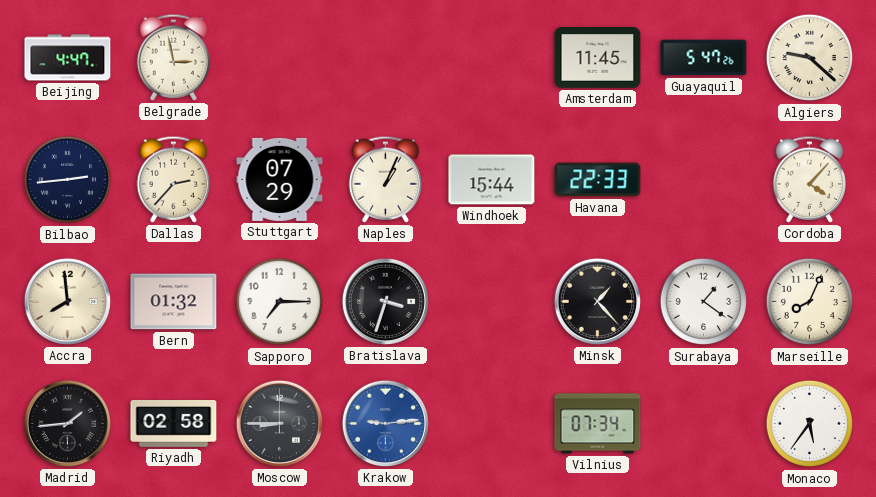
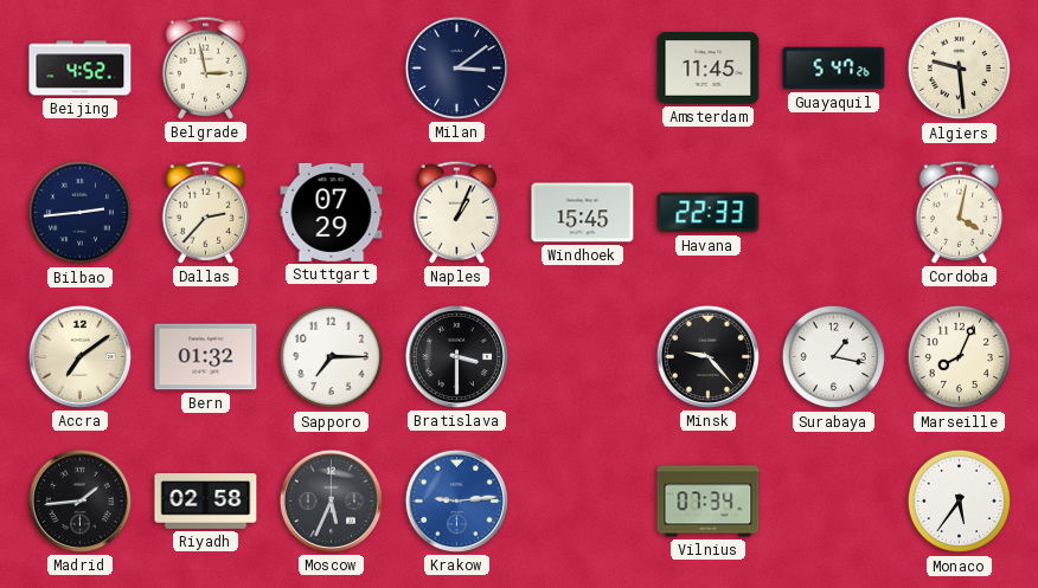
Beijing: 4:47 -> 4:52 (81, 69)
Milan: none -> 3:09 (456, 67)
Algiers: 9:22 -> 9:29 (960, 69)
Windhoek: 15:44 -> 15:45 (583, 213)
Cordoba: 4:07 -> 4:02 (960, 212)
Accra: 7:59 -> 7:09 (79, 356)
Bratislava: 3:33 -> 3:30 (456, 356)
Minsk: 1:23 -> 9:23 (707, 356)
Surabaya: 1:21 -> 1:17 (834, 357)
Moscow: 8:45 -> 5:34 (331, 500)
